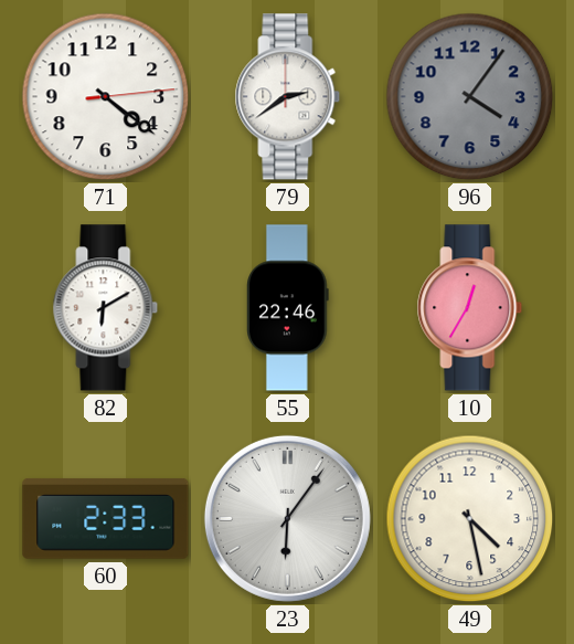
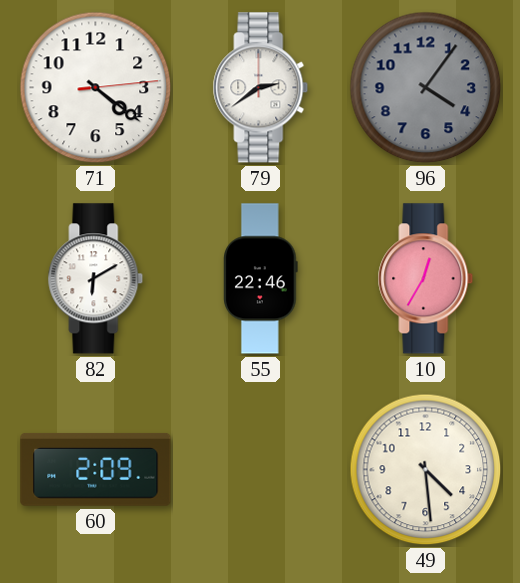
60: 2:33 -> 2:09 (96, 470)
23: 6:06 -> none (287, 518)
49: 4:28 -> 4:29 (426, 470)
